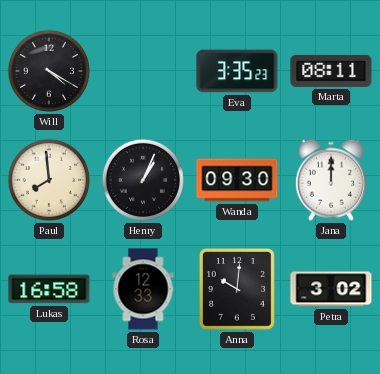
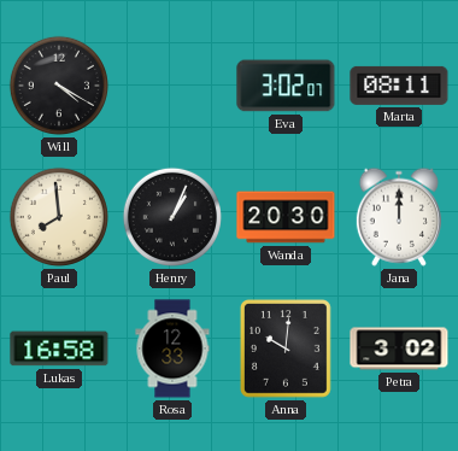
Eva: 3:35 -> 3:02 (286, 86)
Wanda: 09:30 -> 20:30 (286, 217)
